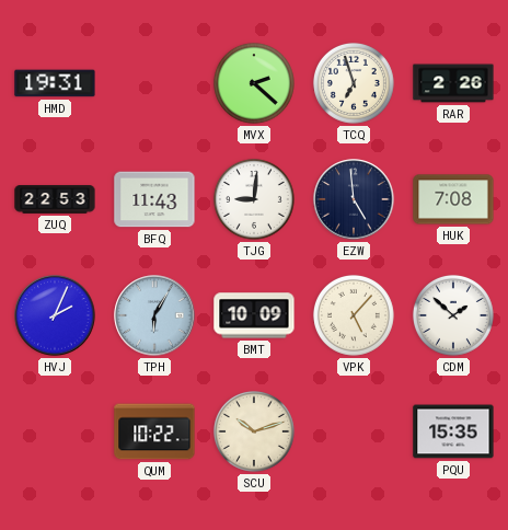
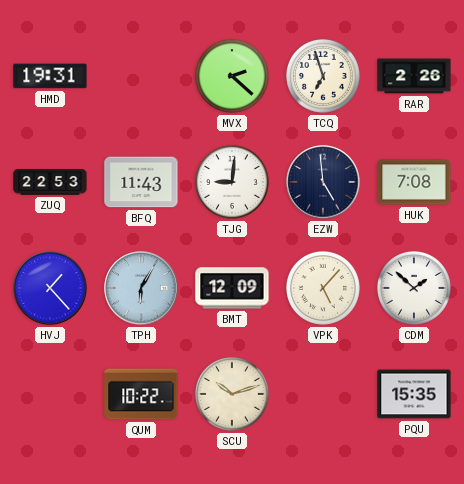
HVJ: 2:04 -> 1:23 (50, 288)
BMT: 10:09 -> 12:09 (232, 288)
